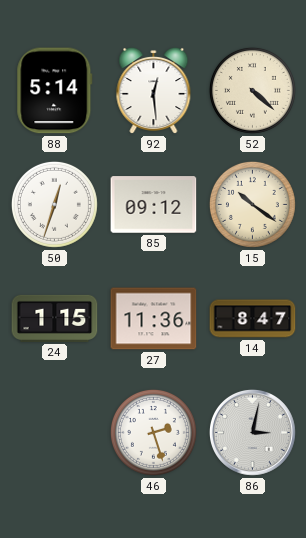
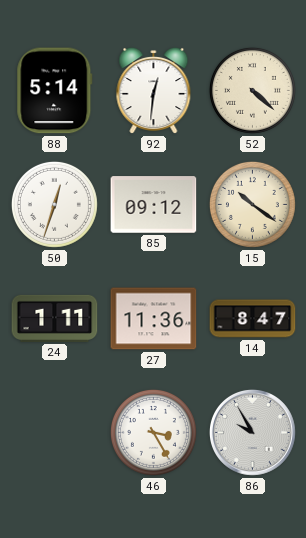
92: 12:29 -> 12:31 (154, 91)
24: 1:15 -> 1:11 (55, 318)
46: 2:27 -> 3:25 (153, 432)
86: 3:02 -> 9:55 (252, 432)
